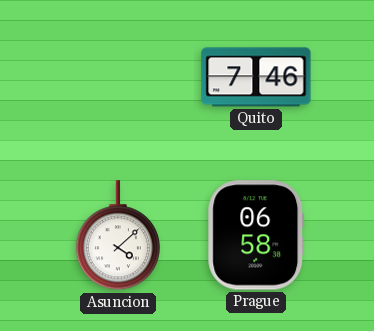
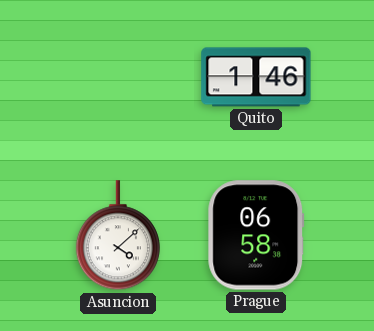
Quito: 7:46 -> 1:46 (256, 77)
